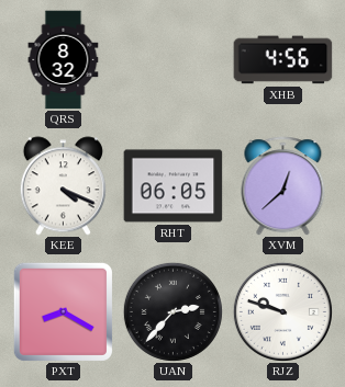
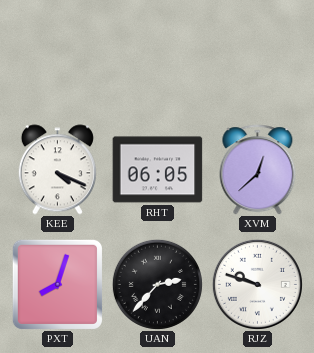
QRS: 8:32 -> none (64, 60)
XHB: 4:56 -> none (283, 60)
PXT: 8:20 -> 8:03 (57, 284)
